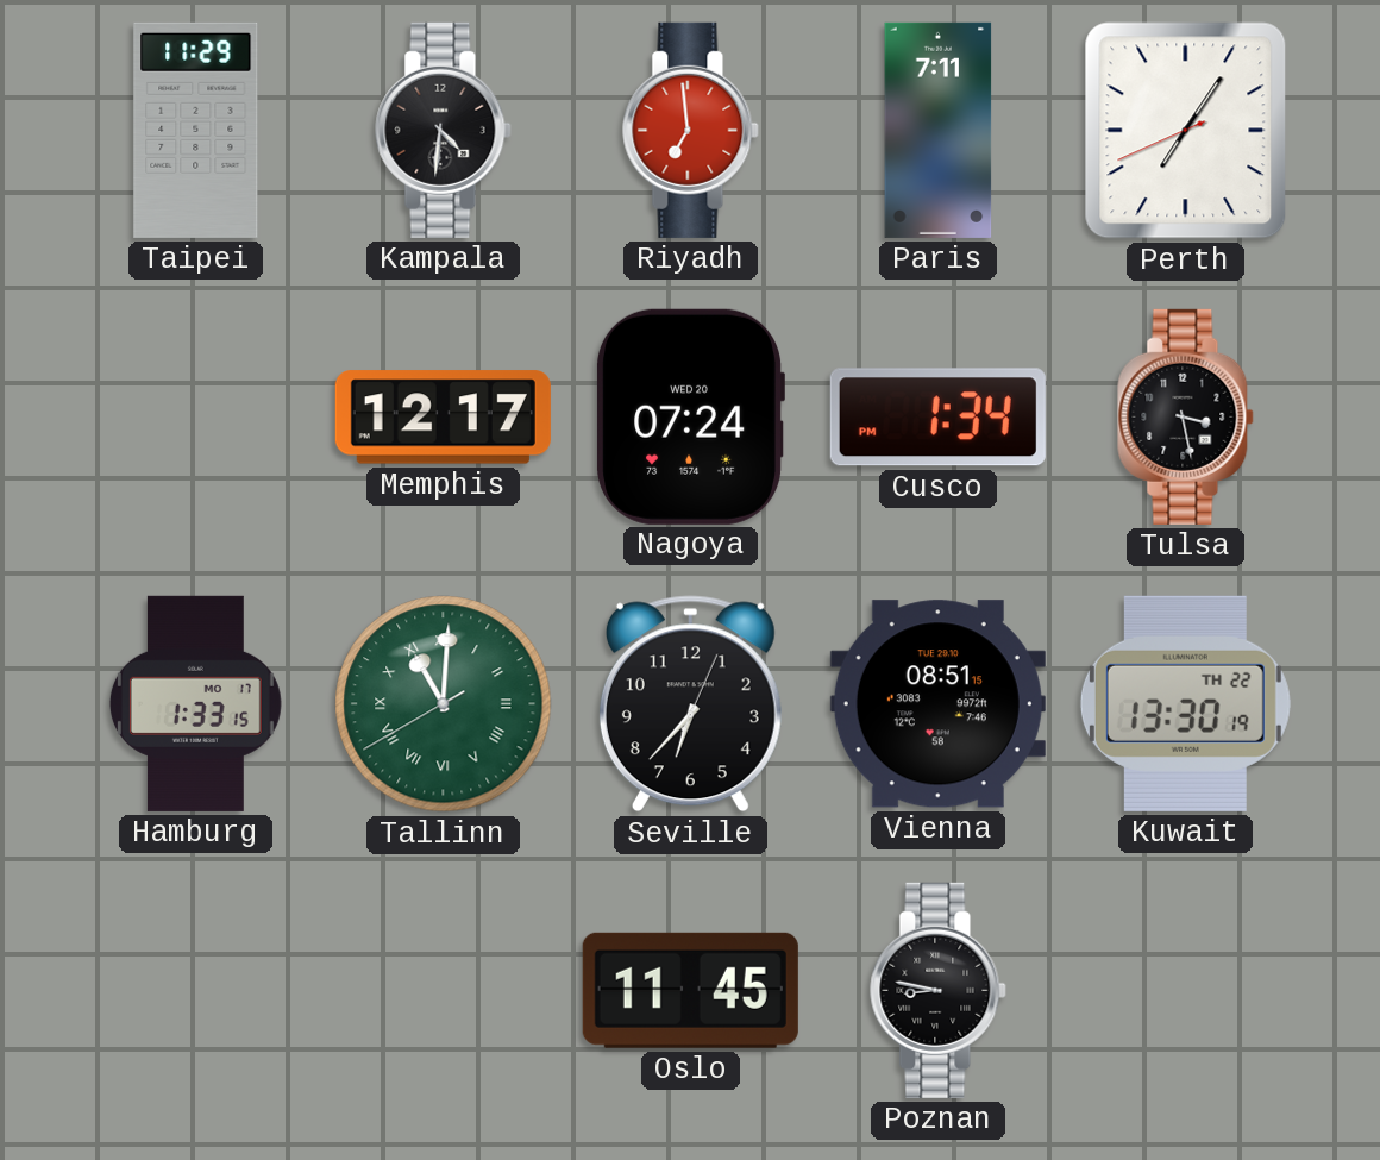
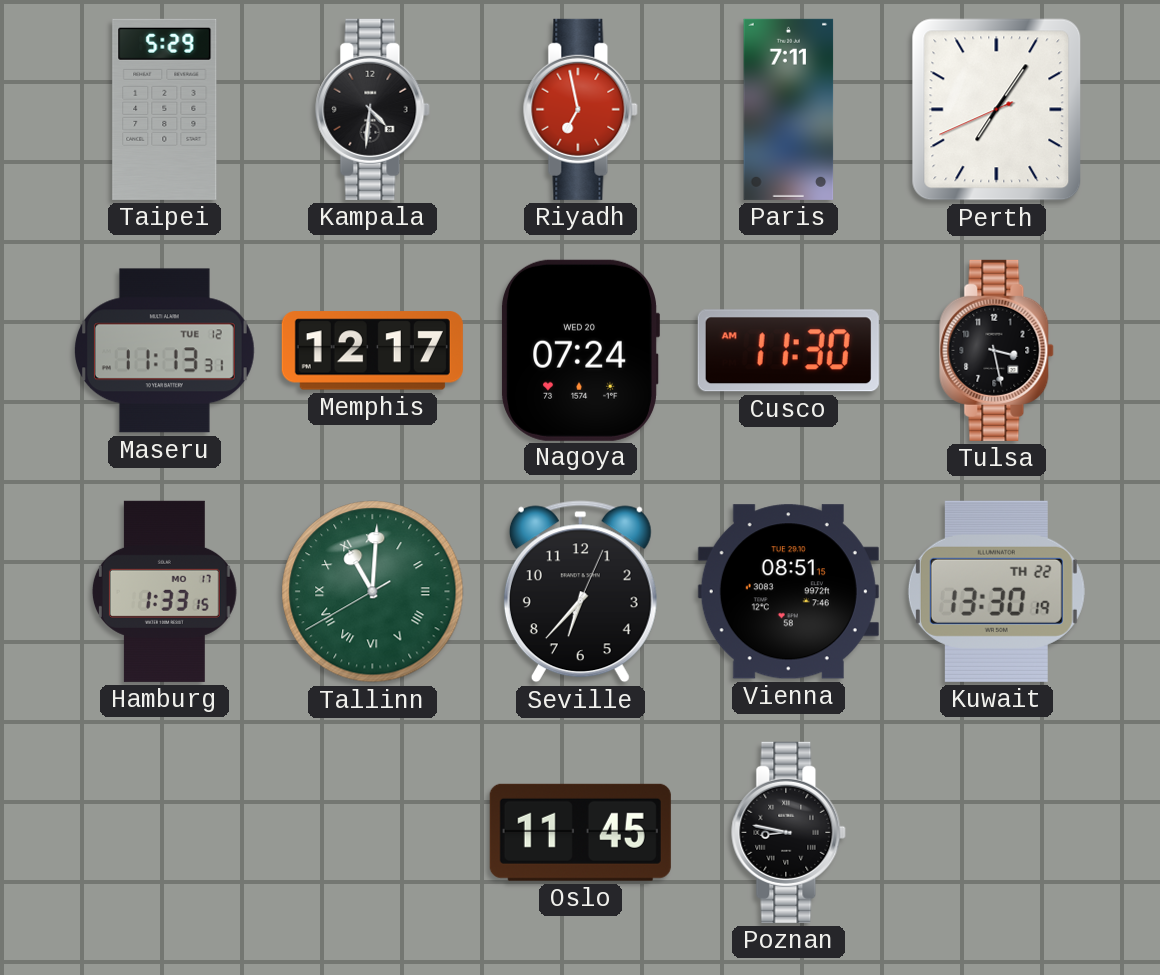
Taipei: 11:29 -> 5:29 (165, 109)
Riyadh: 6:59 -> 6:58 (581, 109)
Maseru: none -> 11:13 (164, 351)
Cusco: 1:34 -> 11:30 (788, 351)
